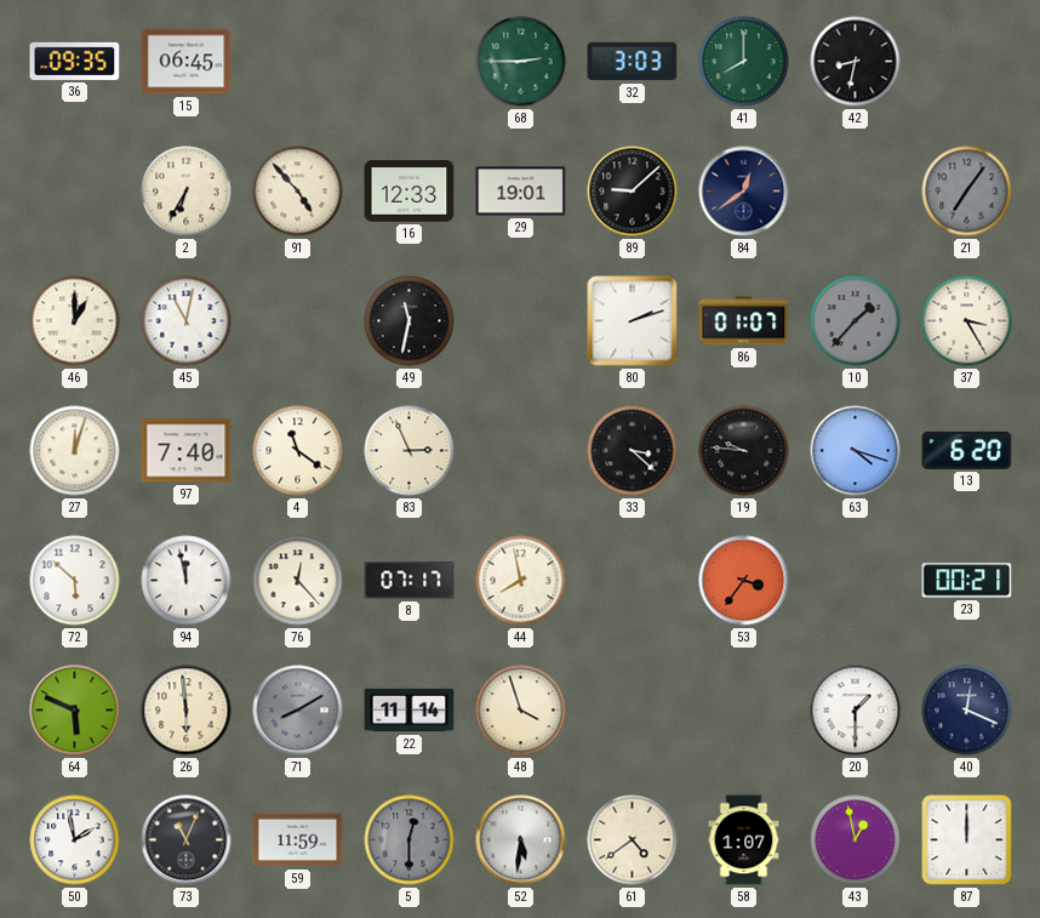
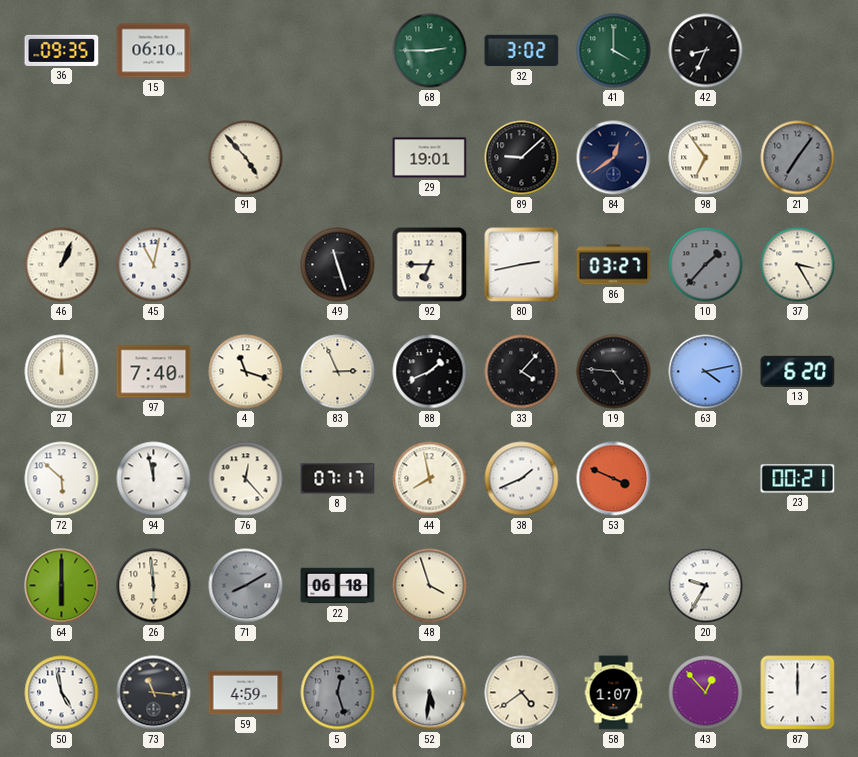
15: 06:45 -> 06:10 (154, 51)
32: 3:03 -> 3:02 (522, 51)
41: 8:00 -> 4:00 (614, 51)
42: 8:32 -> 8:34 (706, 51)
2: 6:35 -> none (187, 192)
16: 12:33 -> none (410, 192)
98: none -> 6:54 (706, 158)
46: 1:00 -> 1:04 (62, 265)
49: 11:32 -> 11:27 (338, 265)
92: none -> 6:45 (430, 265)
80: 2:12 -> 2:43 (522, 265)
86: 01:07 -> 03:27 (614, 265)
27: 12:03 -> 12:00 (62, 372)
4: 11:21 -> 11:18 (246, 372)
88: none -> 1:41 (430, 372)
33: 3:22 -> 4:07 (522, 372)
19: 9:46 -> 4:46 (614, 372)
63: 4:18 -> 4:13 (706, 372)
38: none -> 1:41 (522, 479)
53: 3:36 -> 3:49 (614, 479)
64: 5:49 -> 6:00 (62, 586)
22: 11:14 -> 06:18 (338, 586)
20: 1:30 -> 9:35 (706, 586)
40: 12:19 -> none (967, 711)
50: 1:58 -> 4:58 (62, 693)
73: 11:04 -> 11:16 (154, 693)
59: 11:59 -> 4:59 (246, 693)
5: 12:30 -> 12:27 (338, 693)
43: 12:58 -> 12:53 (706, 693)
